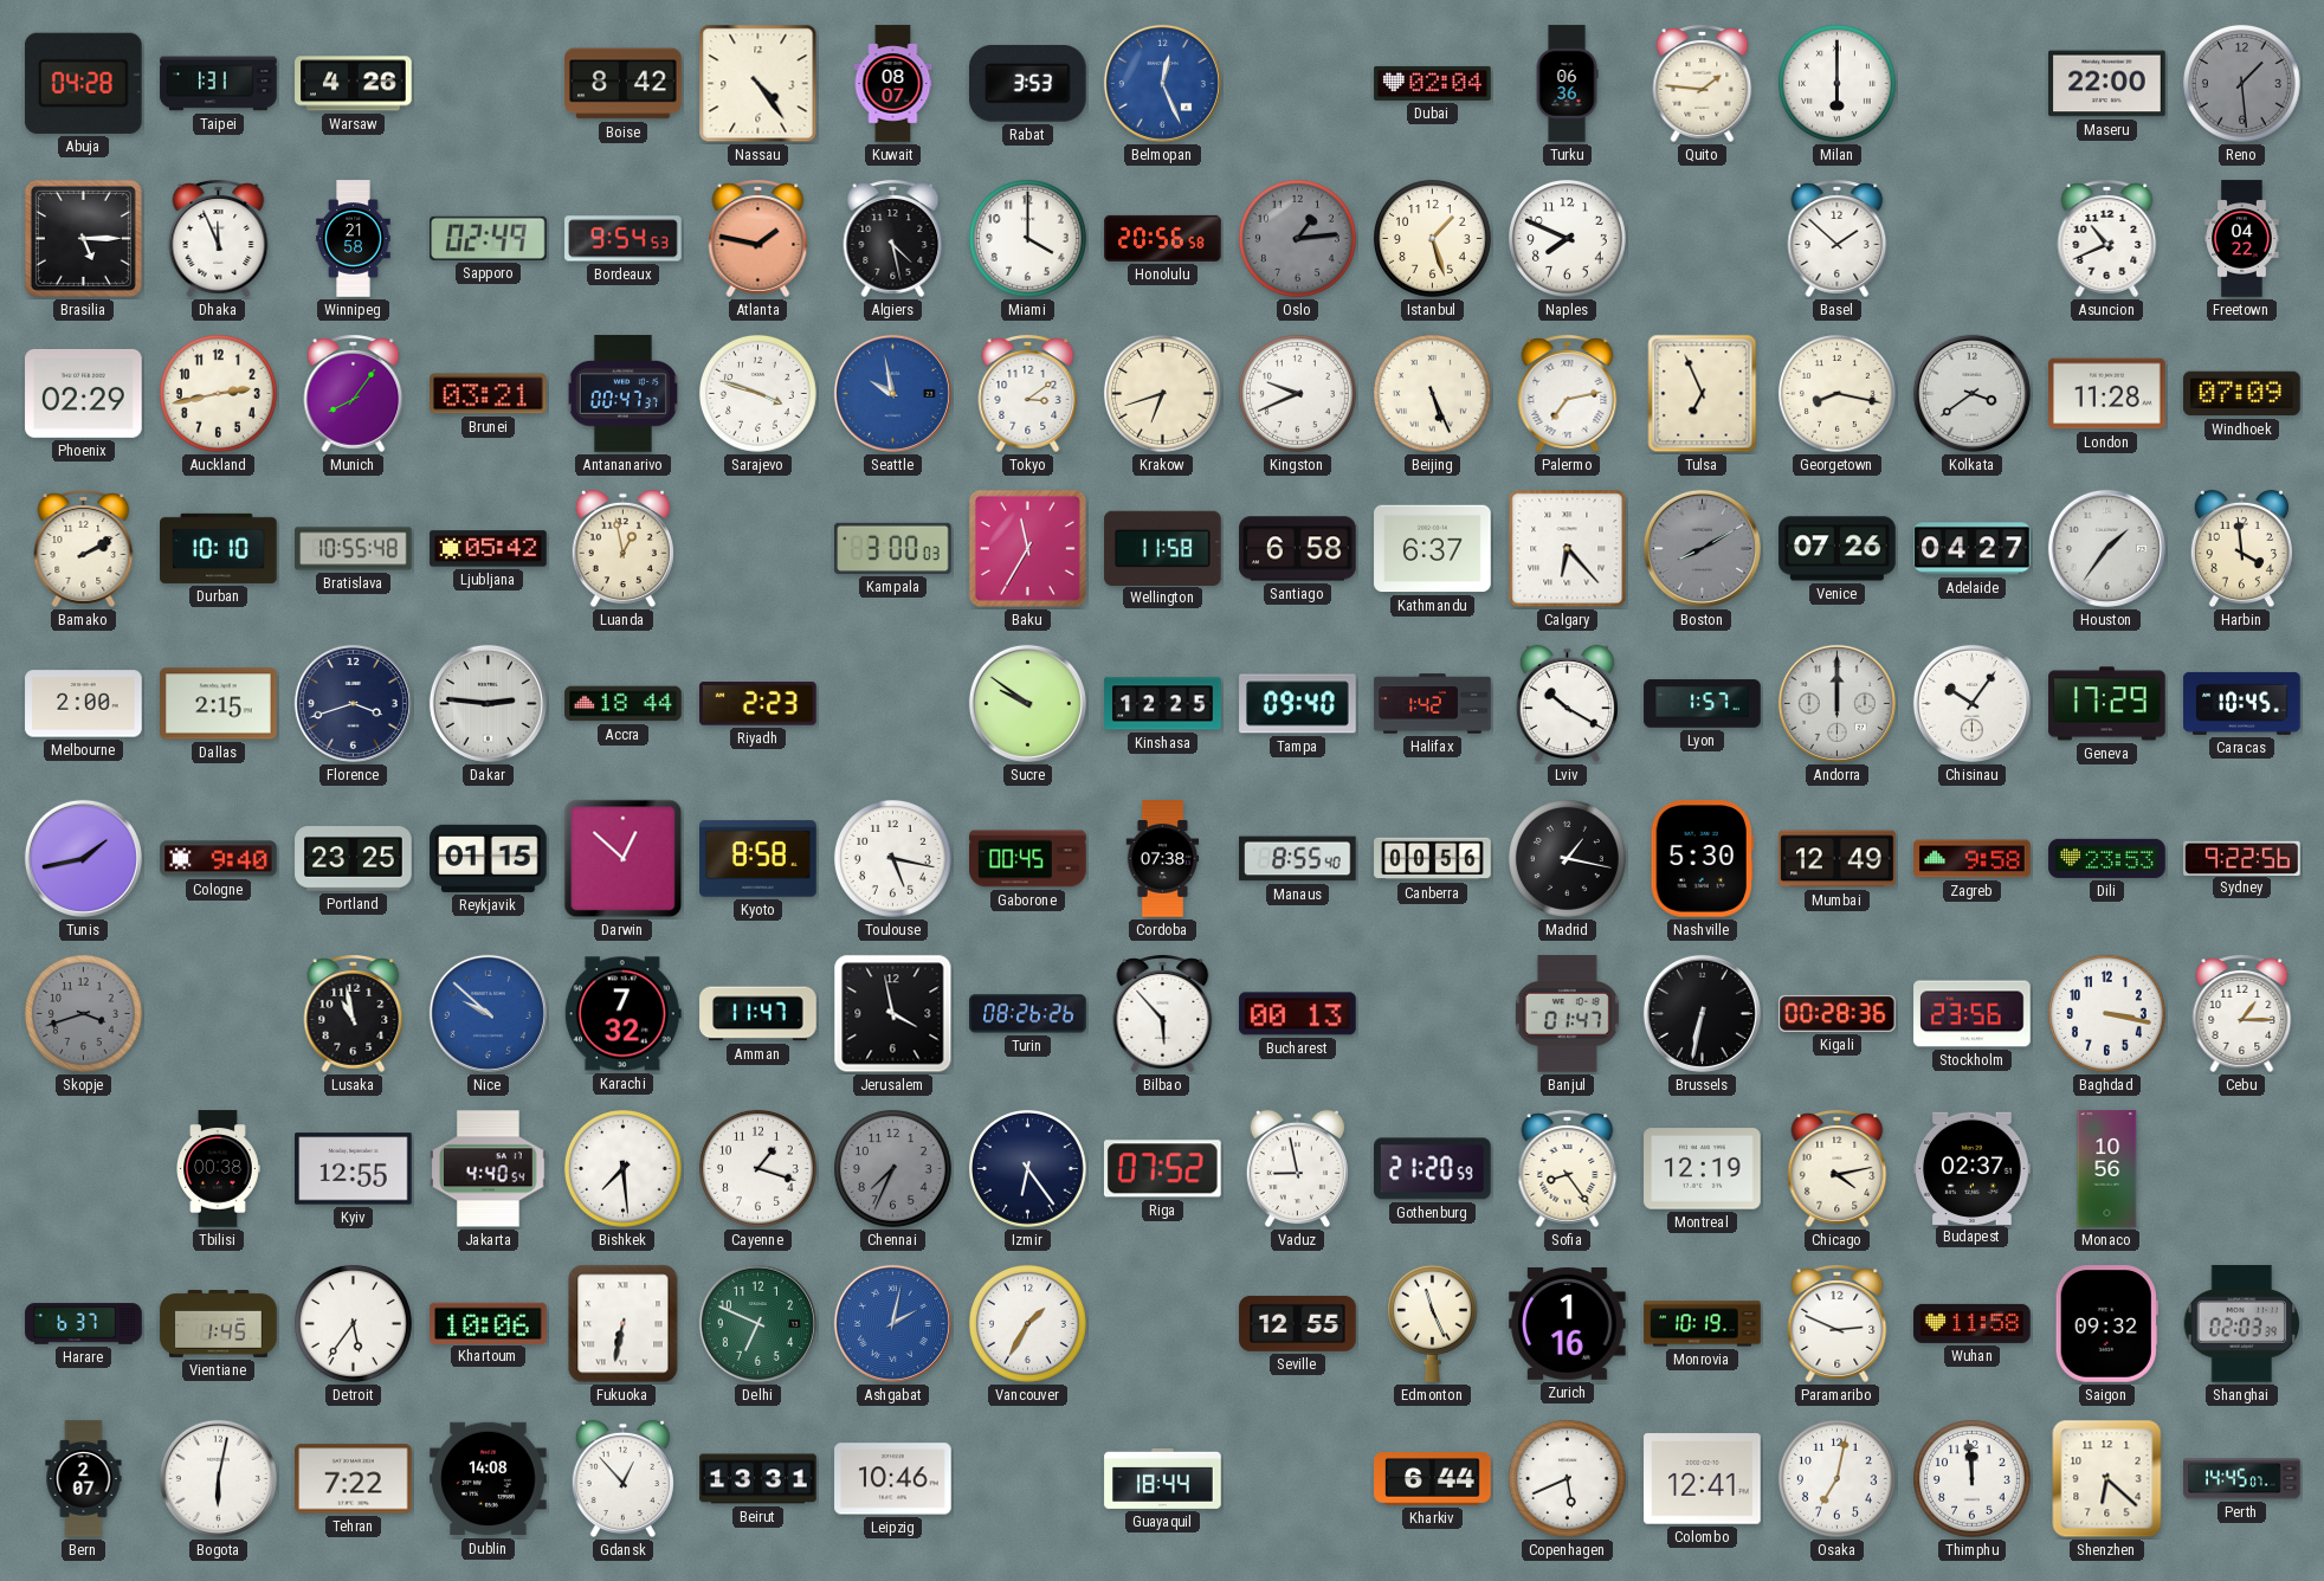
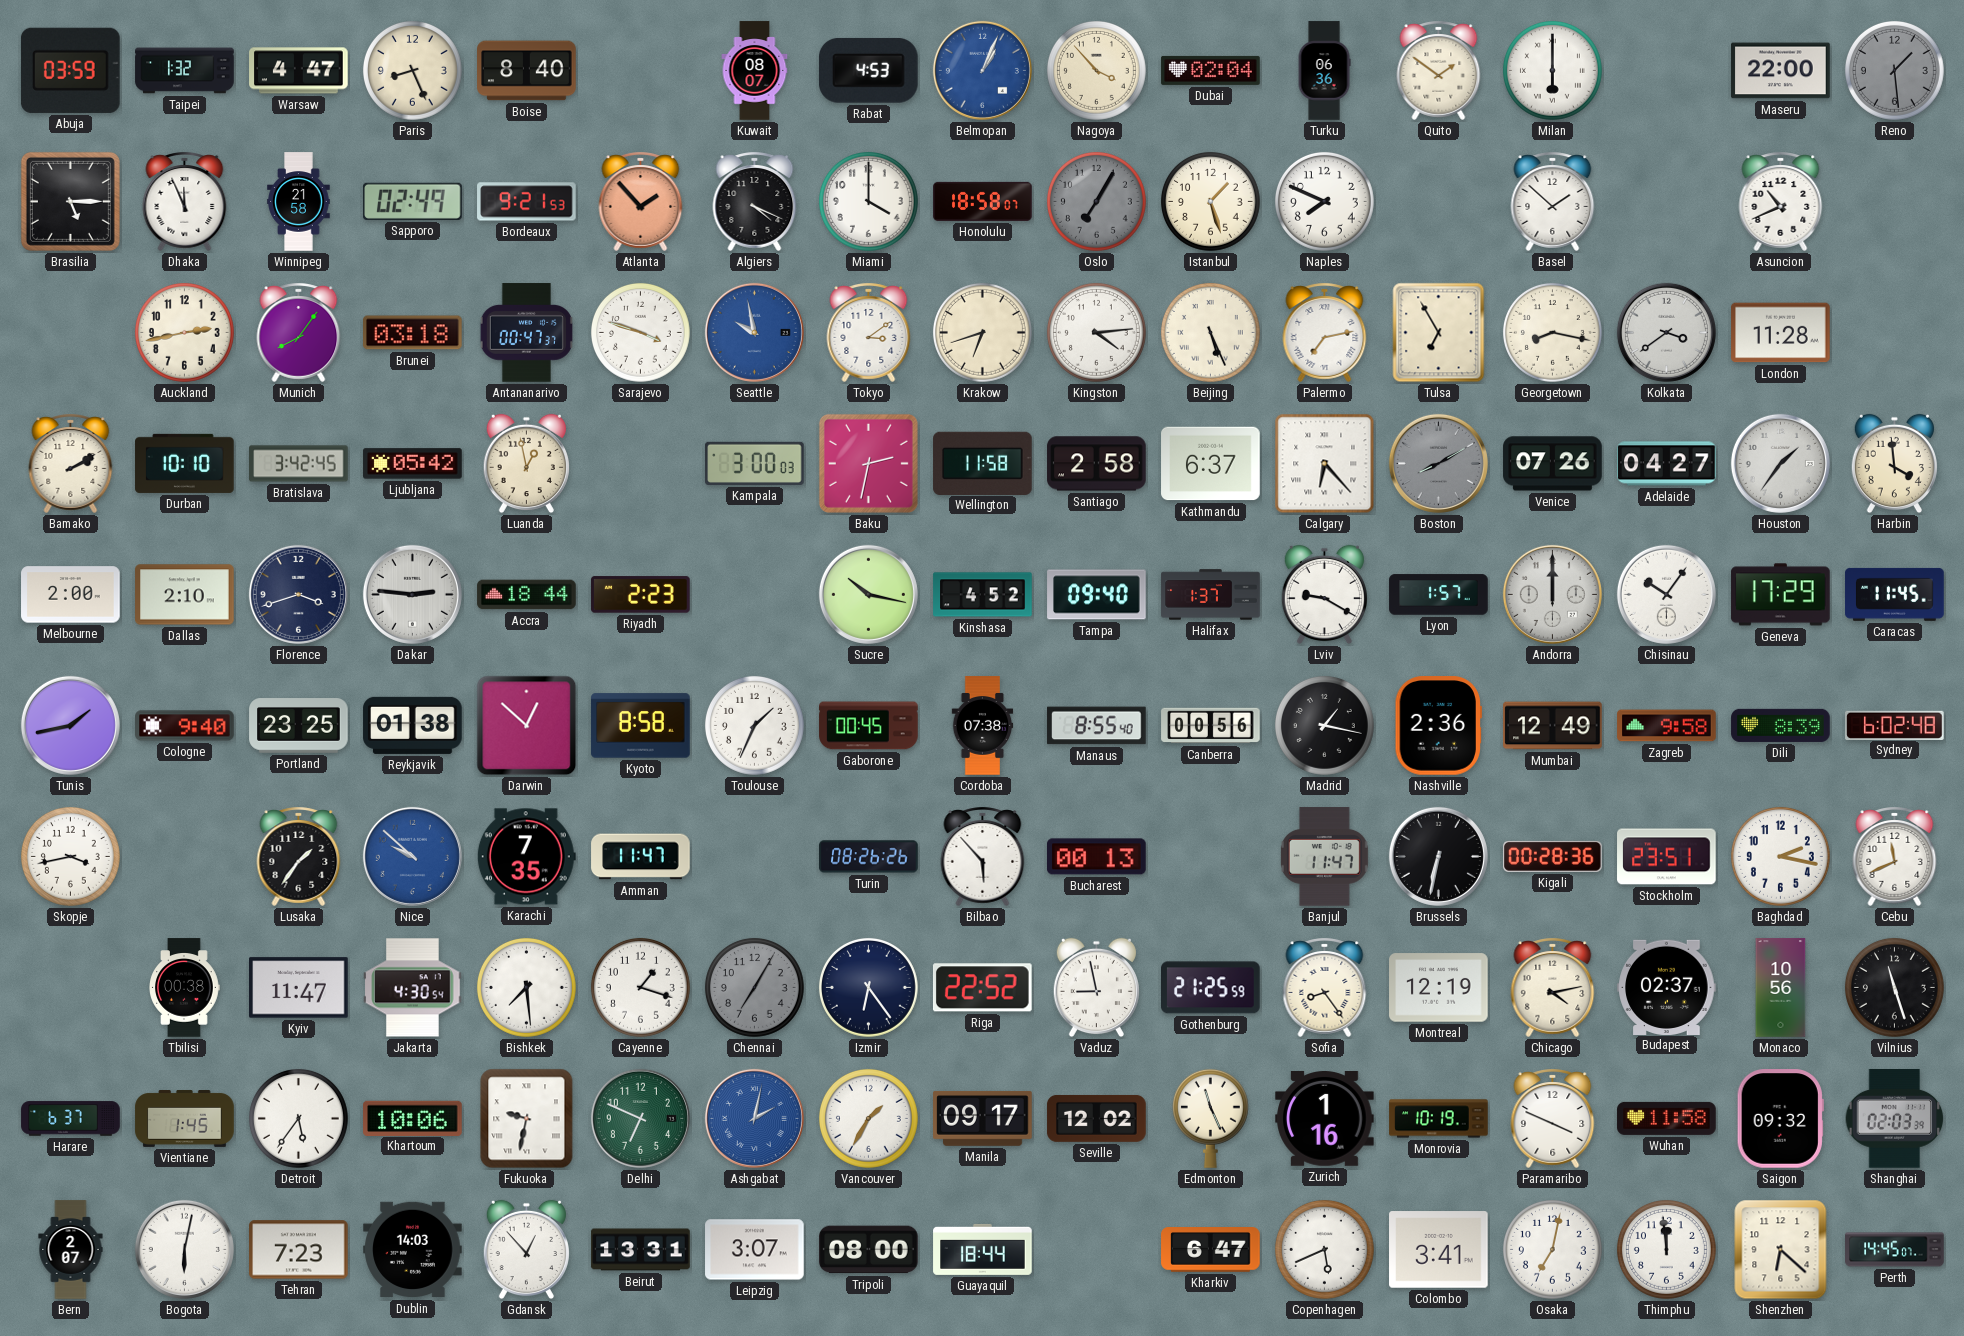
Abuja: 04:28 -> 03:59 (70, 70)
Taipei: 1:31 -> 1:32 (185, 71)
Warsaw: 4:26 -> 4:47 (299, 71)
Paris: none -> 8:26 (412, 70)
Boise: 8:42 -> 8:40 (527, 71)
Nassau: 4:24 -> none (758, 84)
Rabat: 3:53 -> 4:53 (868, 70)
Belmopan: 12:26 -> 1:04 (982, 70)
Nagoya: none -> 3:53 (1096, 70)
Quito: 1:46 -> 1:51 (1439, 70)
Bordeaux: 9:54 -> 9:21 (527, 202)
Atlanta: 1:47 -> 1:53 (641, 201)
Algiers: 4:28 -> 4:19 (755, 201)
Honolulu: 20:56 -> 18:58 (983, 201)
Oslo: 1:14 -> 7:05 (1096, 201)
Freetown: 04:22 -> none (2242, 239)
Phoenix: 02:29 -> none (84, 393)
Brunei: 03:21 -> 03:18 (413, 333)
Kingston: 9:41 -> 4:14 (1096, 332)
Tulsa: 6:56 -> 6:55 (1439, 333)
Windhoek: 07:09 -> none (2242, 394)
Bratislava: 10:55 -> 3:42 (299, 464)
Baku: 11:35 -> 2:32 (868, 463)
Santiago: 6:58 -> 2:58 (1097, 464)
Dallas: 2:15 -> 2:10 (185, 595)
Sucre: 9:51 -> 10:17 (868, 594)
Kinshasa: 12:25 -> 4:52 (983, 595)
Halifax: 1:42 -> 1:37 (1211, 595)
Lviv: 10:20 -> 9:20 (1324, 595)
Caracas: 10:45 -> 11:45 (1895, 594)
Reykjavik: 01:15 -> 01:38 (413, 725)
Toulouse: 5:17 -> 1:34 (754, 725)
Nashville: 5:30 -> 2:36 (1438, 726)
Dili: 23:53 -> 8:39 (1781, 725)
Sydney: 9:22 -> 6:02 (1895, 725)
Skopje: 3:42 -> 3:43 (70, 856)
Skopje dial: grey -> white (70, 856)
Lusaka: 10:58 -> 1:36 (299, 856)
Karachi: 7:32 -> 7:35 (526, 857)
Jerusalem: 3:58 -> none (893, 1014)
Banjul: 01:47 -> 11:47 (1324, 857)
Stockholm: 23:56 -> 23:51 (1667, 857)
Baghdad: 3:17 -> 2:17 (1780, 856)
Cebu: 1:15 -> 11:41 (1895, 856)
Kyiv: 12:55 -> 11:47 (299, 988)
Jakarta: 4:40 -> 4:30 (413, 988)
Chennai: 7:34 -> 7:05 (754, 987)
Riga: 07:52 -> 22:52 (982, 988)
Gothenburg: 21:20 -> 21:25 (1211, 988)
Vilnius: none -> 11:27 (1894, 987)
Fukuoka: 6:32 -> 9:32 (527, 1119)
Manila: none -> 09:17 (983, 1119)
Seville: 12:55 -> 12:02 (1097, 1118)
Paramaribo: 2:49 -> 3:49 (1553, 1118)
Tehran: 7:22 -> 7:23 (299, 1250)
Dublin: 14:08 -> 14:03 (413, 1250)
Leipzig: 10:46 -> 3:07 (755, 1250)
Tripoli: none -> 08:00 (869, 1250)
Kharkiv: 6:44 -> 6:47 (1211, 1250)
Colombo: 12:41 -> 3:41 (1439, 1250)
